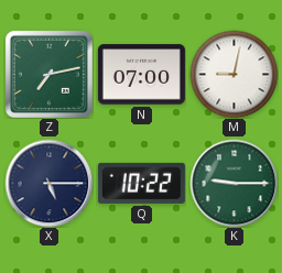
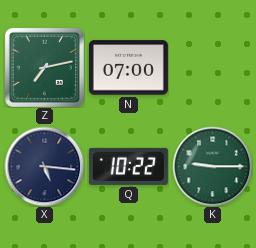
M: 9:02 -> none (234, 74)
X: 5:15 -> 5:16 (44, 166)
